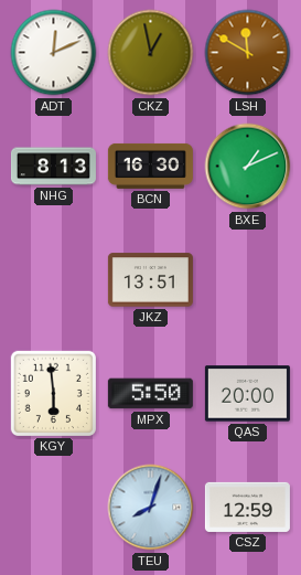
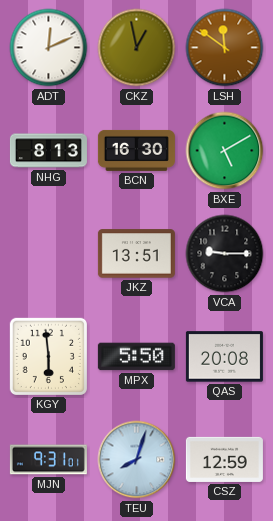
LSH: 11:50 -> 11:51 (225, 48)
BXE: 1:11 -> 5:10 (225, 151)
VCA: none -> 9:15 (225, 254)
QAS: 20:00 -> 20:08 (224, 357)
MJN: none -> 9:31 (48, 460)
